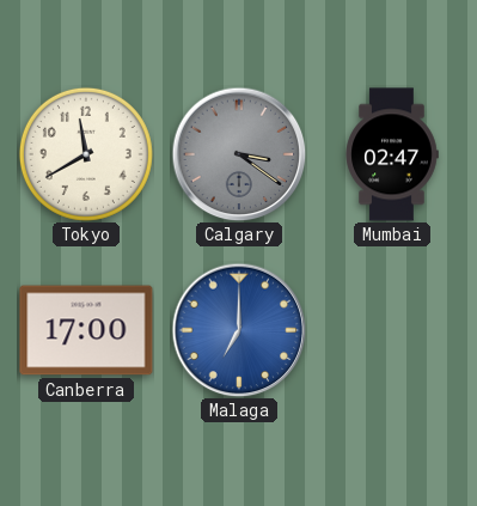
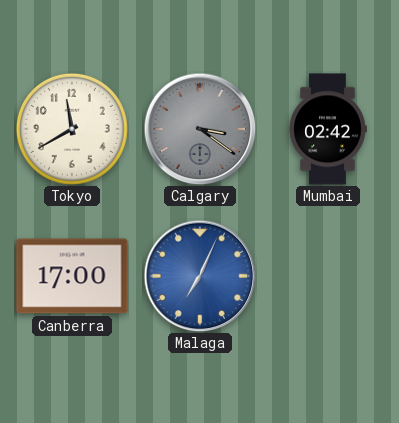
Mumbai: 02:47 -> 02:42 (328, 129)
Malaga: 7:00 -> 7:04 (200, 276)
